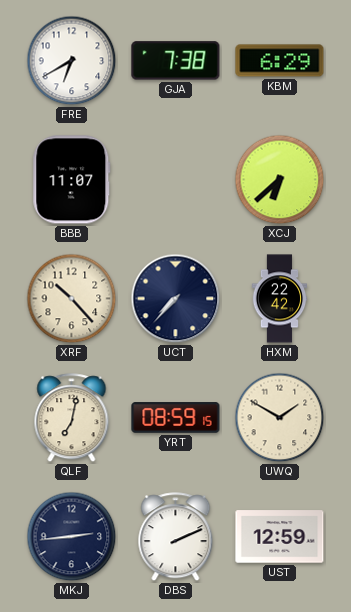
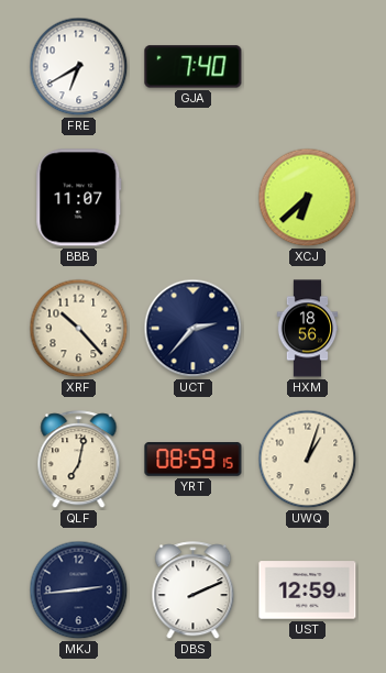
GJA: 7:38 -> 7:40 (194, 67)
KBM: 6:29 -> none (280, 61)
UCT: 7:37 -> 2:37 (194, 329)
HXM: 22:42 -> 18:56 (308, 329)
UWQ: 1:50 -> 1:03 (308, 460)
